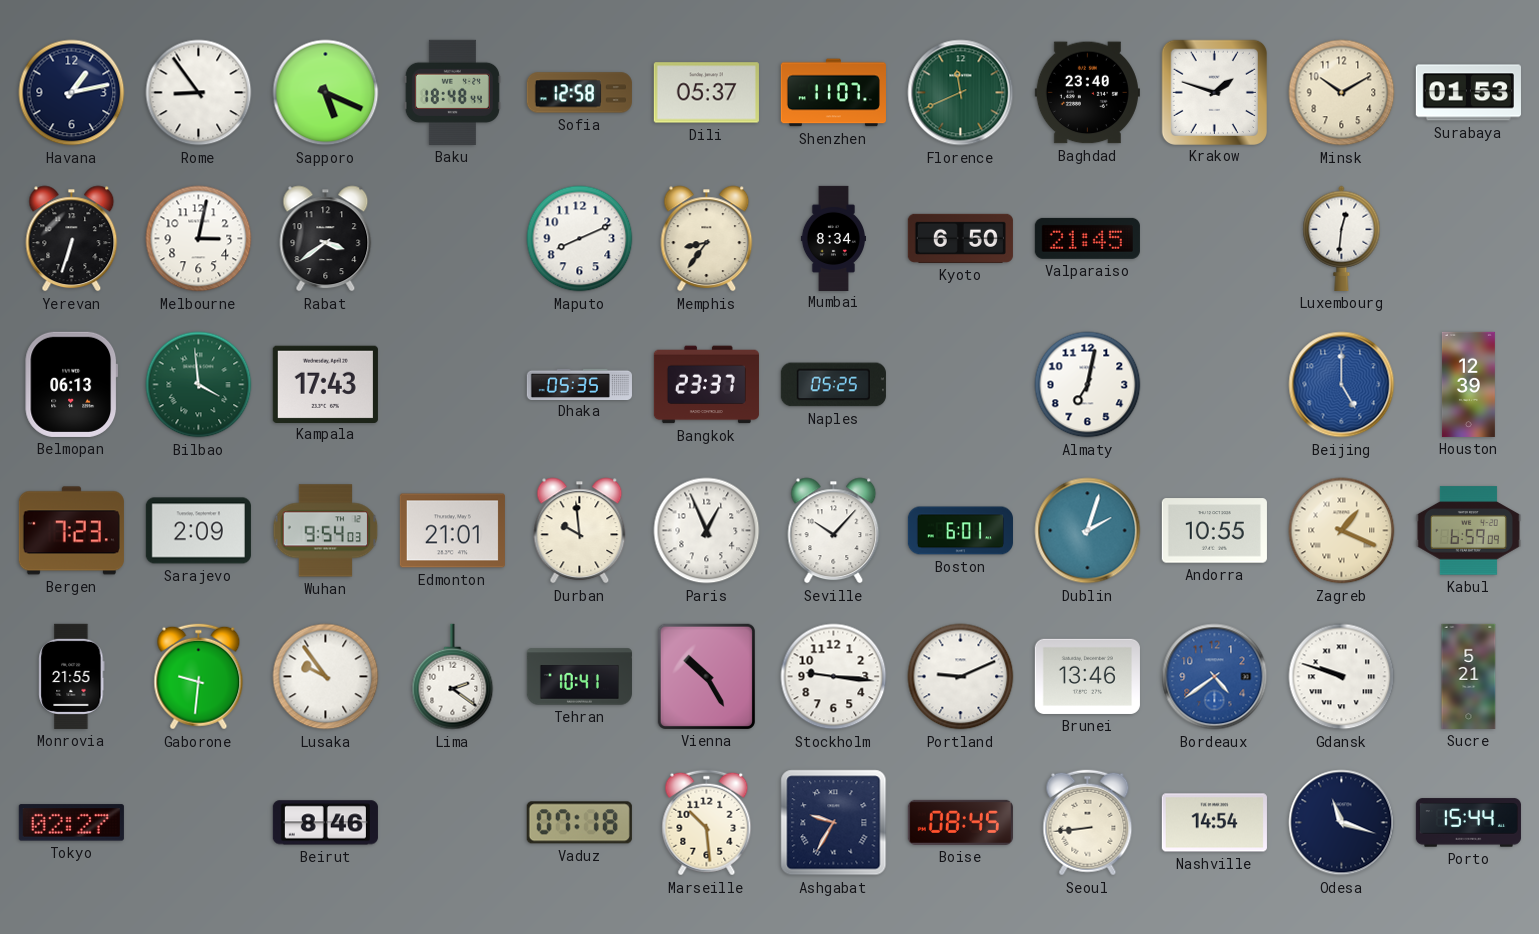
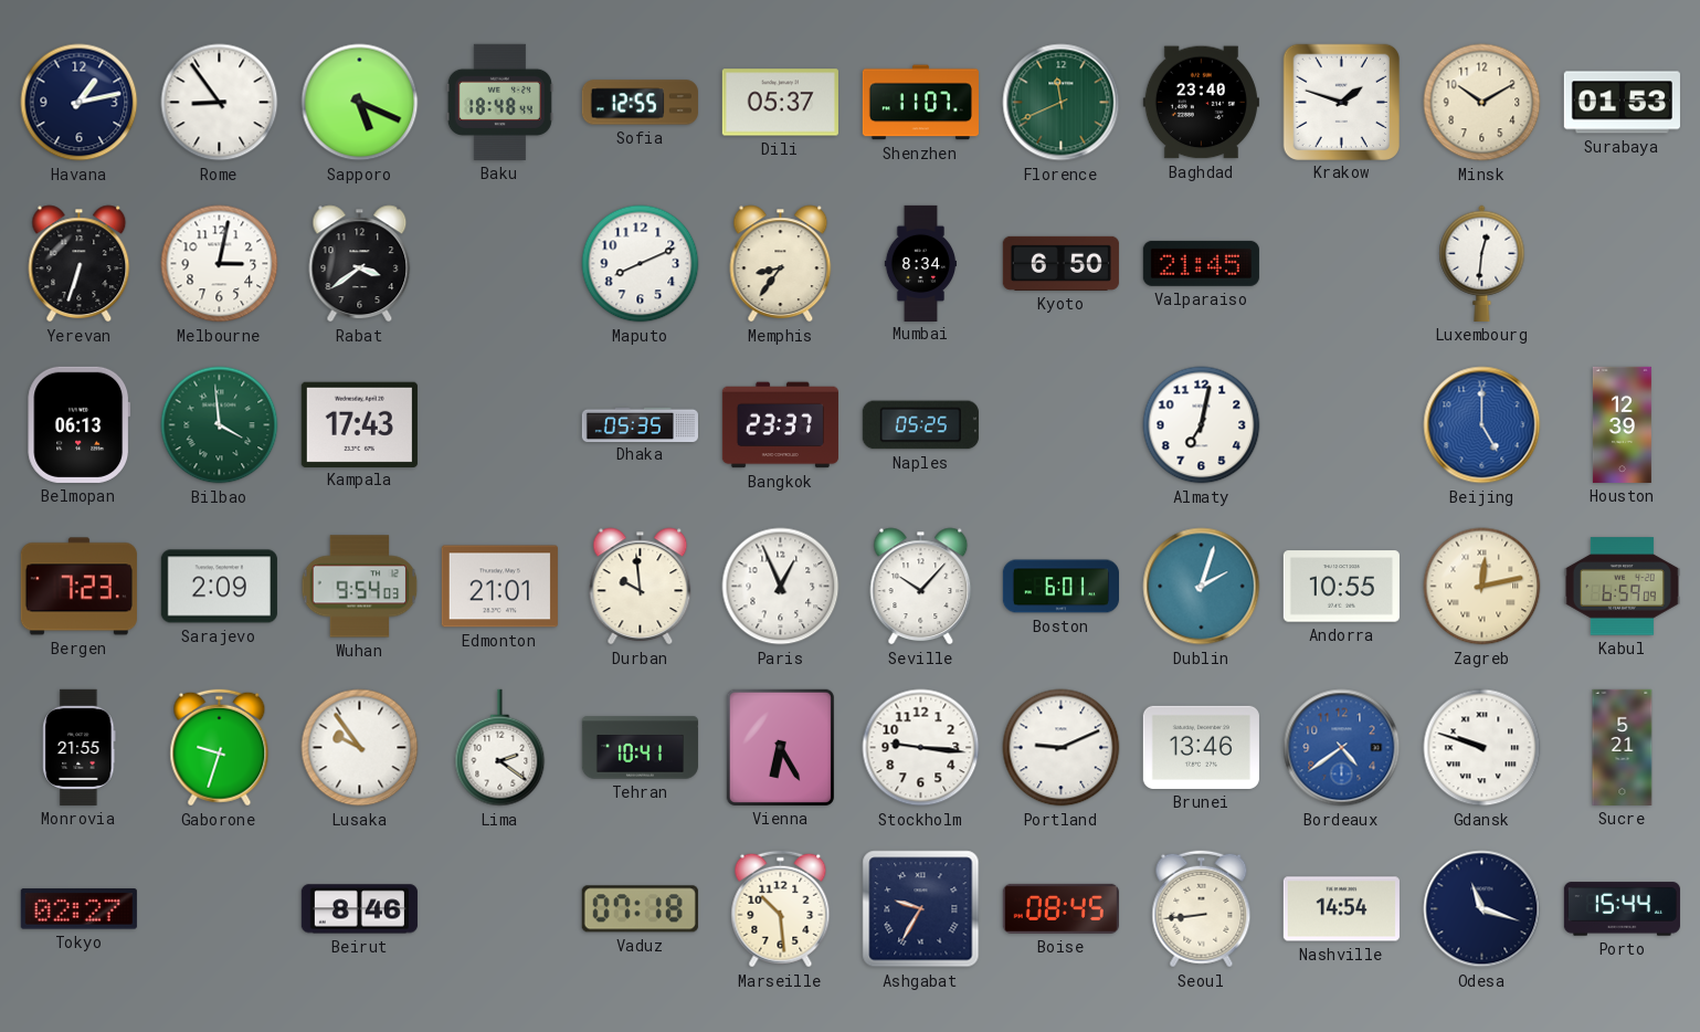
Sofia: 12:58 -> 12:55 (640, 103)
Zagreb: 1:19 -> 12:13 (1482, 587)
Gaborone: 9:31 -> 9:33 (220, 748)
Vienna: 10:25 -> 6:25 (780, 747)
